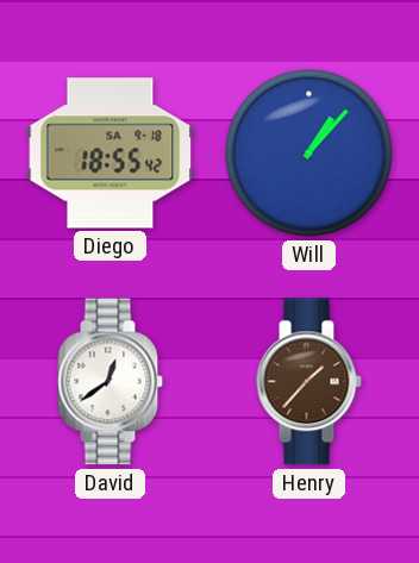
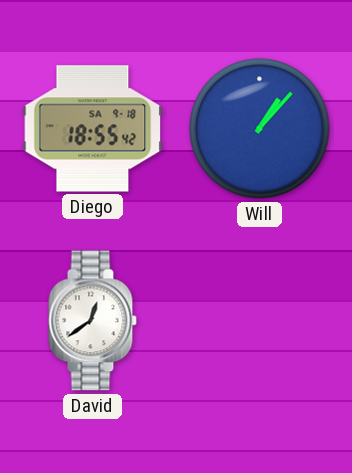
Henry: 1:37 -> none (308, 382)
